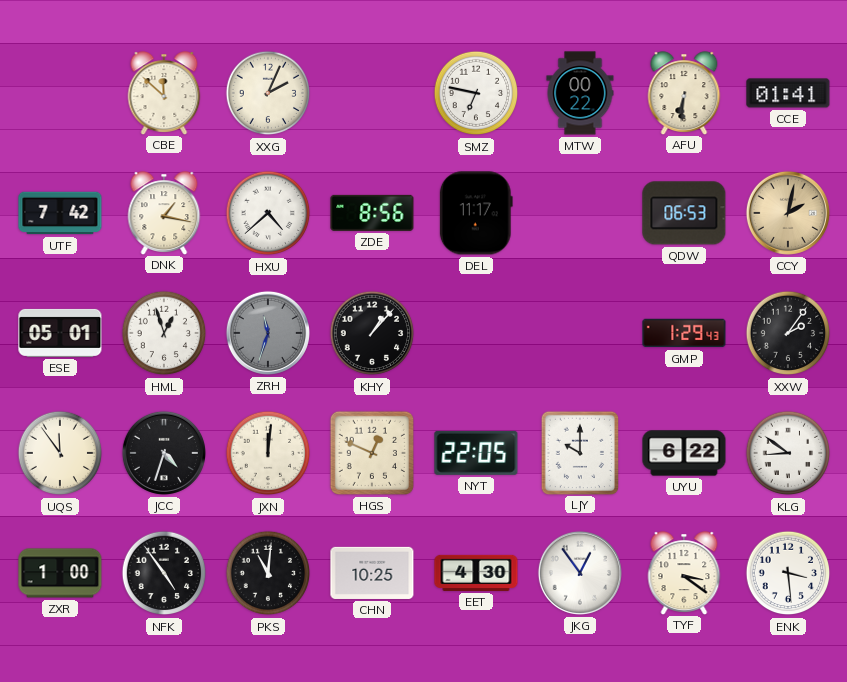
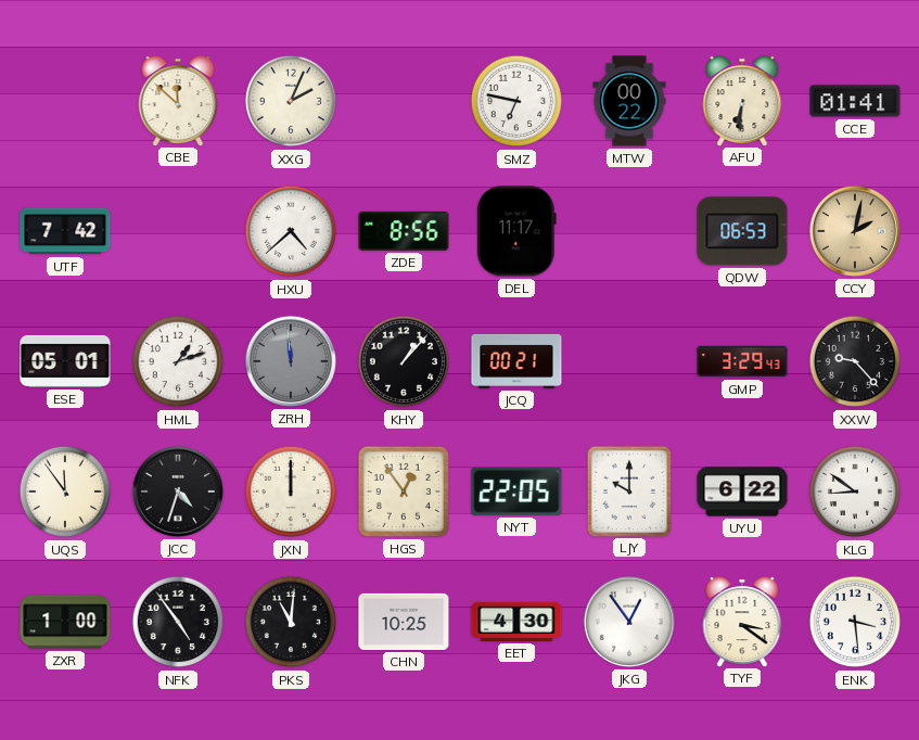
DNK: 1:17 -> none (164, 213)
HML: 12:57 -> 1:12 (178, 361)
ZRH: 11:33 -> 11:59 (291, 361)
JCQ: none -> 00:21 (516, 361)
GMP: 1:29 -> 3:29 (742, 361)
XXW: 2:06 -> 9:23 (855, 361)
JXN: 12:01 -> 12:00 (291, 492)
HGS: 12:49 -> 12:54 (404, 492)
